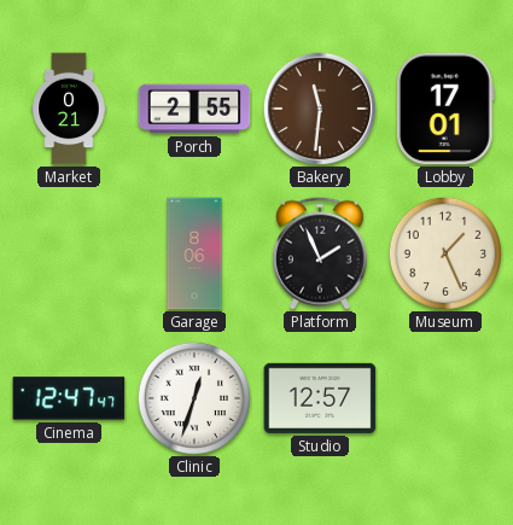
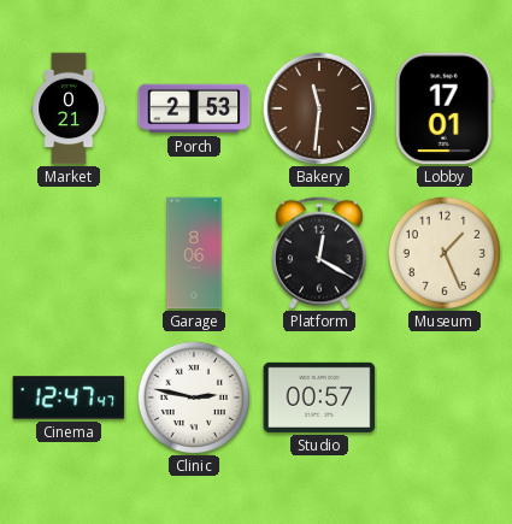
Porch: 2:55 -> 2:53 (194, 108)
Platform: 1:56 -> 12:20 (319, 253)
Clinic: 12:33 -> 2:47 (193, 396)
Studio: 12:57 -> 00:57 (319, 398)
